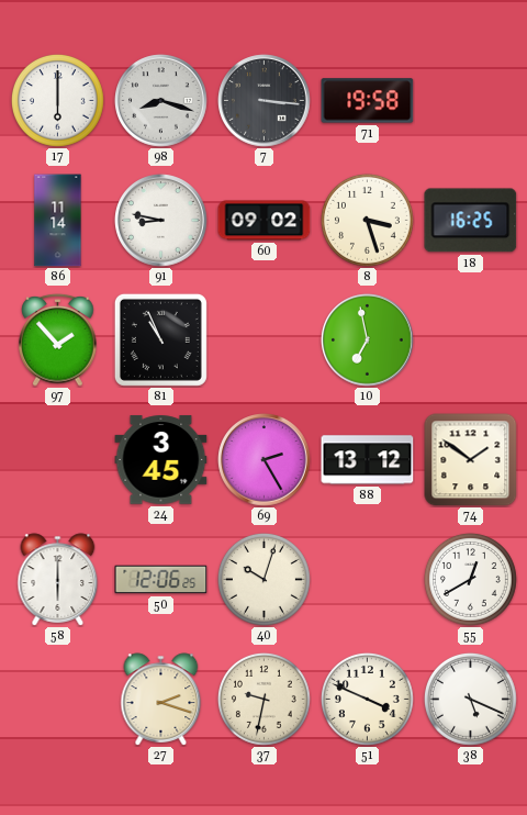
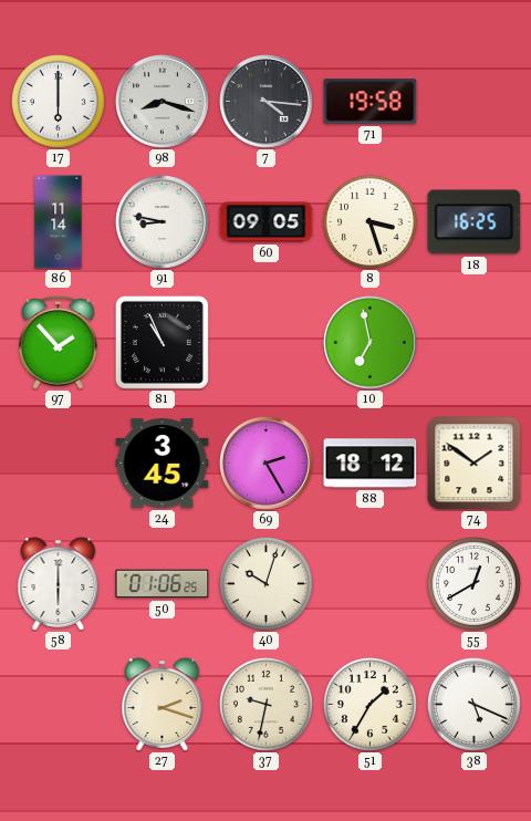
7: 3:16 -> 4:16 (267, 102)
60: 09:02 -> 09:05 (267, 222)
88: 13:12 -> 18:12 (371, 464)
50: 12:06 -> 01:06 (163, 584)
51: 3:49 -> 1:35 (369, 704)
